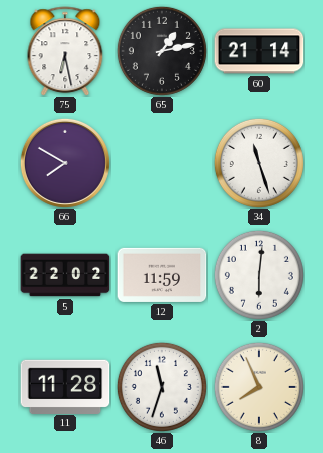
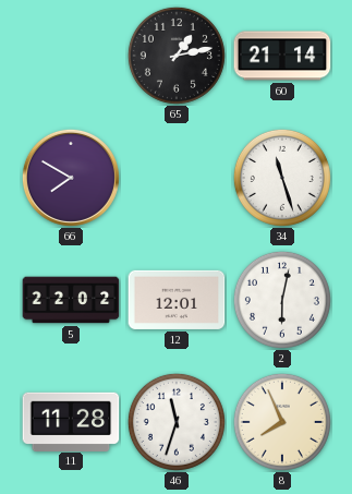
75: 6:28 -> none (65, 51)
12: 11:59 -> 12:01 (177, 300)
2: 6:01 -> 6:02 (282, 300)
